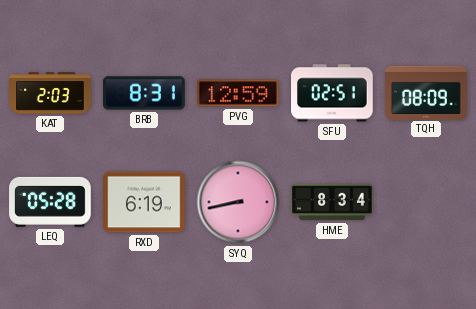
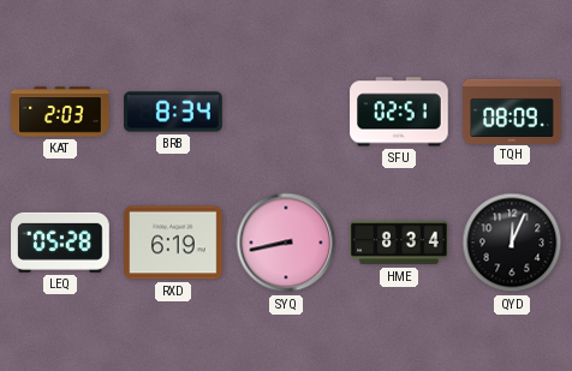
BRB: 8:31 -> 8:34 (173, 112)
PVG: 12:59 -> none (238, 93)
QYD: none -> 12:04 (512, 243)
